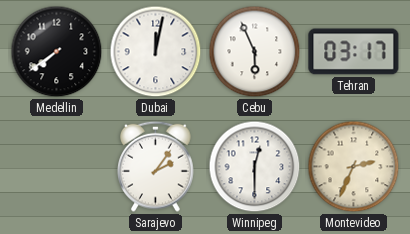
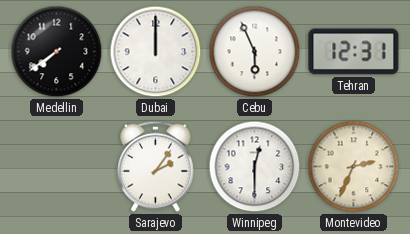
Dubai: 12:02 -> 12:00 (156, 52)
Tehran: 03:17 -> 12:31 (354, 52)
